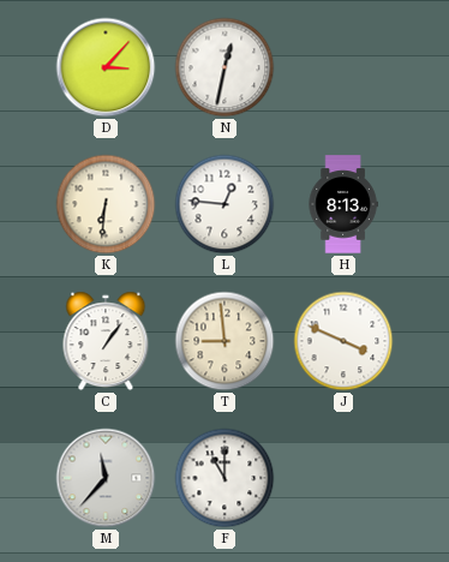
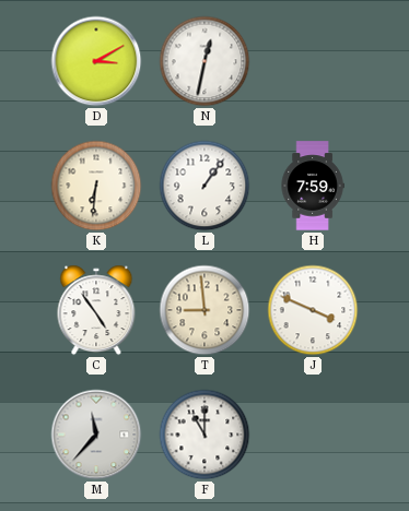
D: 3:07 -> 3:10 (96, 61)
L: 12:46 -> 1:06 (204, 186)
H: 8:13 -> 7:59 (313, 186)
C: 1:06 -> 4:54 (96, 310)
